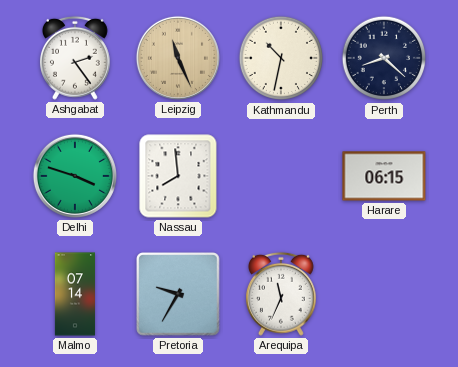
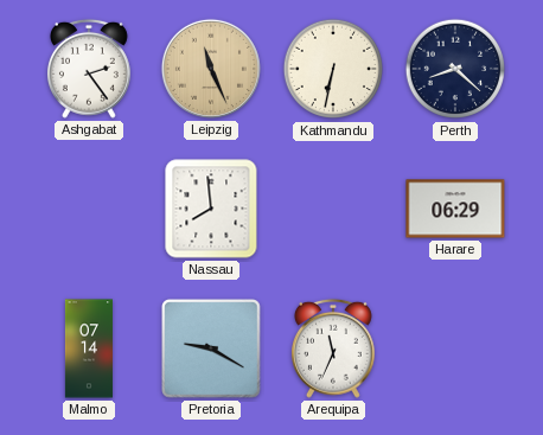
Kathmandu: 10:32 -> 6:32 (333, 69)
Delhi: 3:48 -> none (75, 176)
Harare: 06:15 -> 06:29 (455, 209)
Pretoria: 9:35 -> 9:20 (212, 350)
